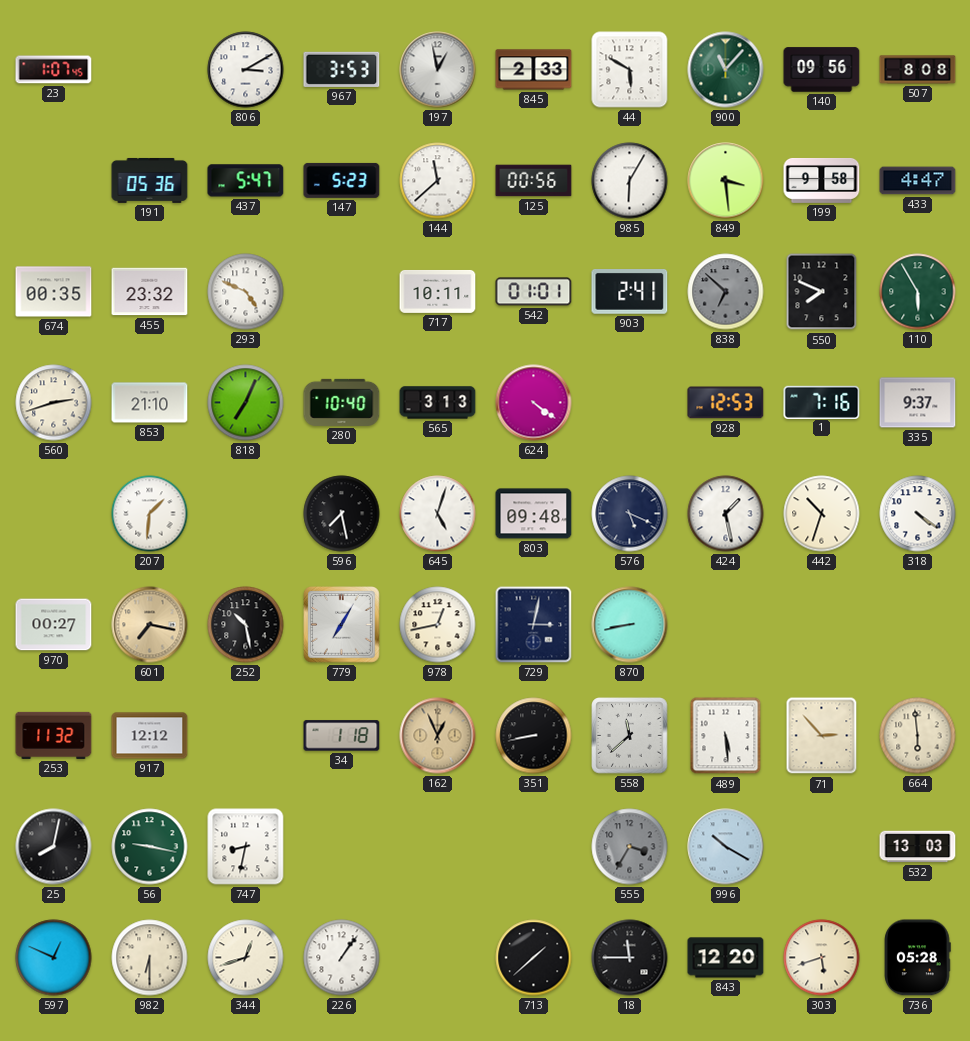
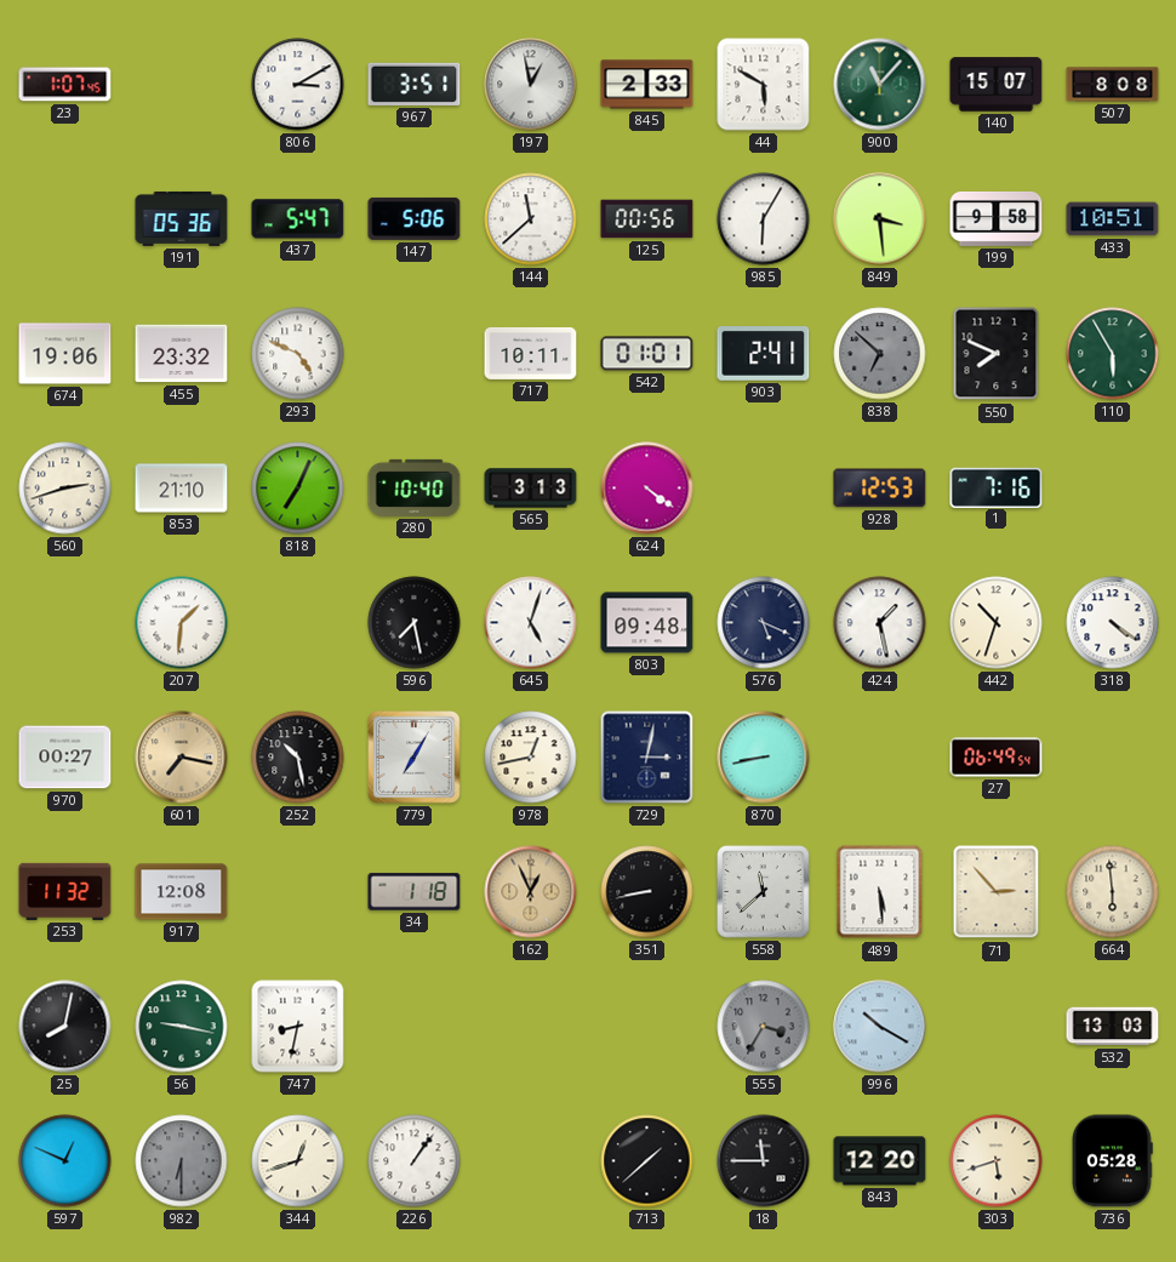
967: 3:53 -> 3:51 (415, 84)
140: 09:56 -> 15:07 (997, 85)
147: 5:23 -> 5:06 (415, 218)
433: 4:47 -> 10:51 (1113, 219)
674: 00:35 -> 19:06 (65, 354)
335: 9:37 -> none (918, 403)
27: none -> 06:49 (997, 758)
917: 12:12 -> 12:08 (182, 892)
982 dial: cream -> grey (182, 1161)
